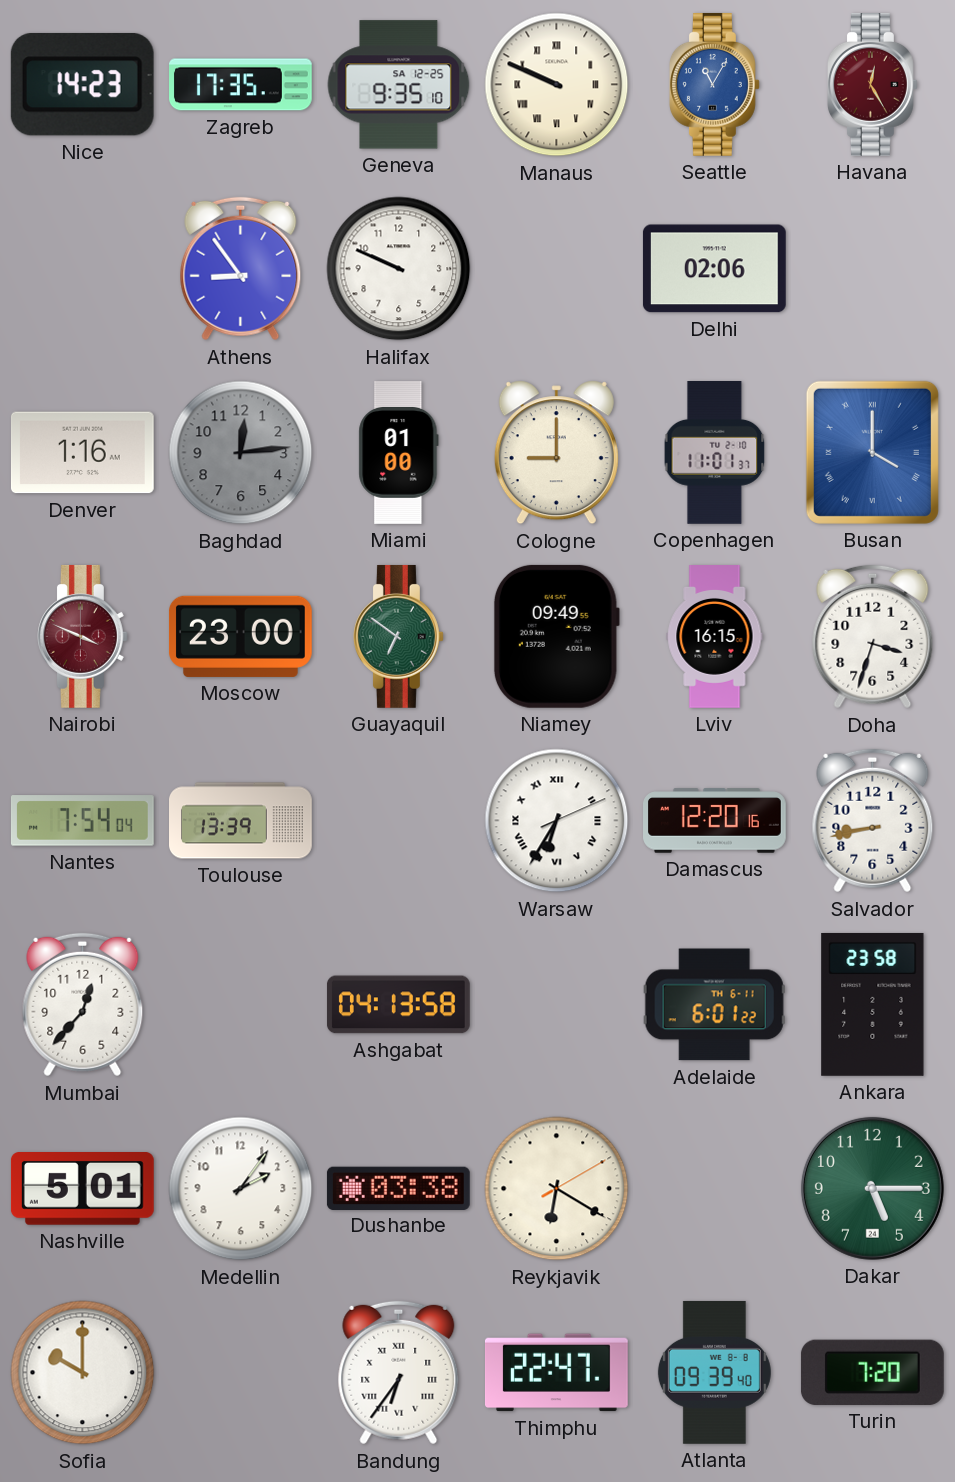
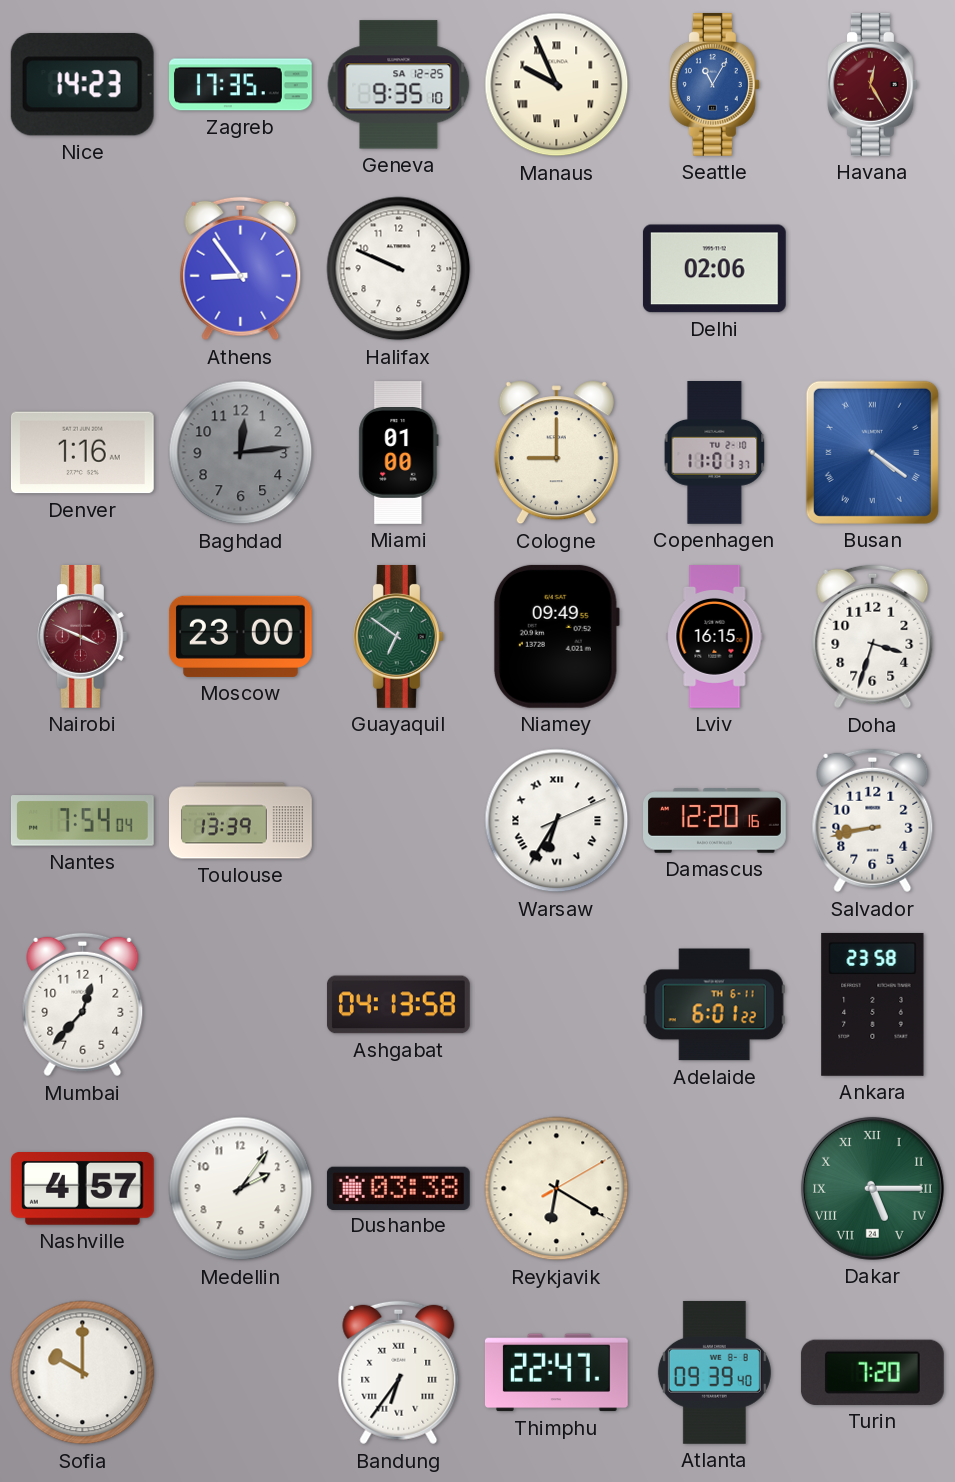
Manaus: 9:49 -> 9:56 (557, 85)
Busan: 4:00 -> 4:21 (872, 452)
Nashville: 5:01 -> 4:57 (82, 1189)
Dakar numerals: Arabic -> Roman (872, 1188)
